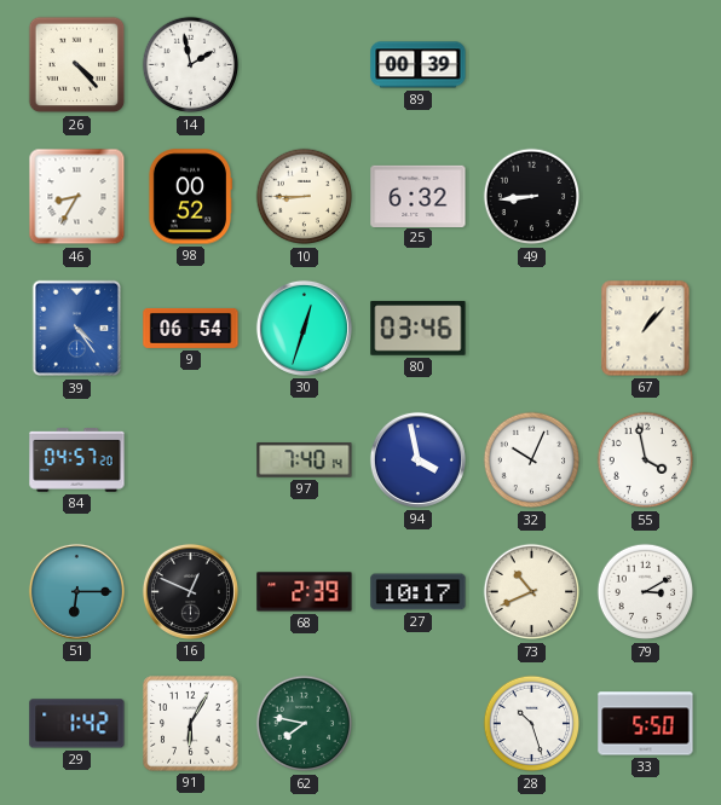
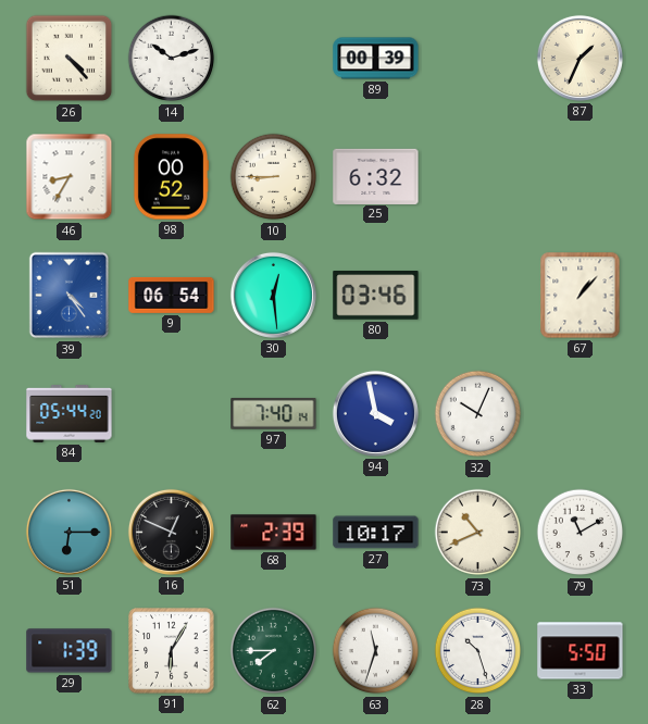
14: 1:58 -> 10:12 (172, 59)
87: none -> 1:34 (580, 58)
49: 8:44 -> none (532, 197)
30: 12:33 -> 12:29 (273, 295)
84: 04:57 -> 05:44 (70, 414)
55: 3:58 -> none (646, 461)
79: 3:10 -> 11:10 (581, 533)
29: 1:42 -> 1:39 (70, 651)
62: 7:47 -> 7:45 (274, 651)
63: none -> 11:33 (376, 651)
